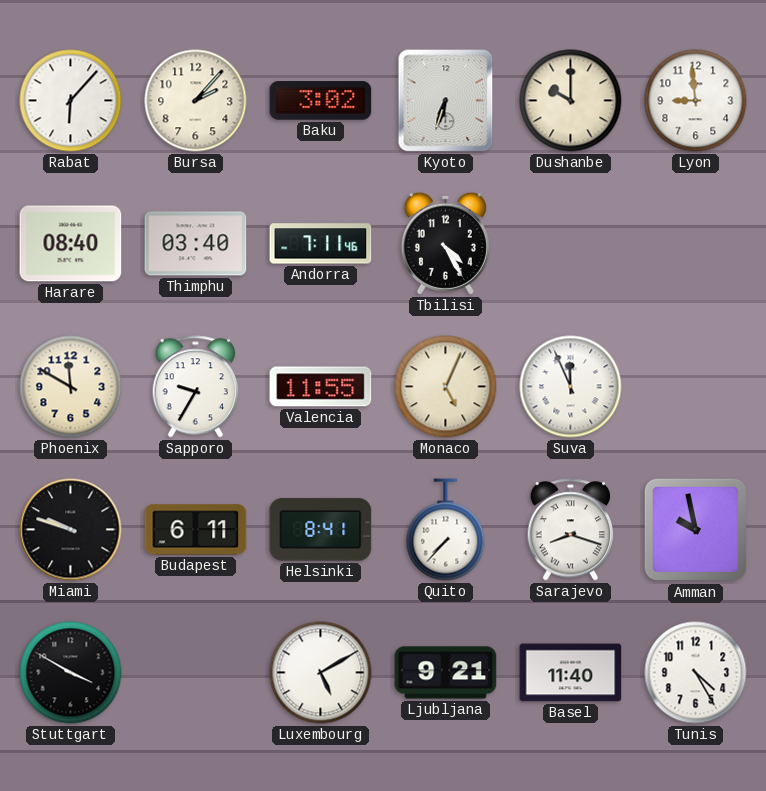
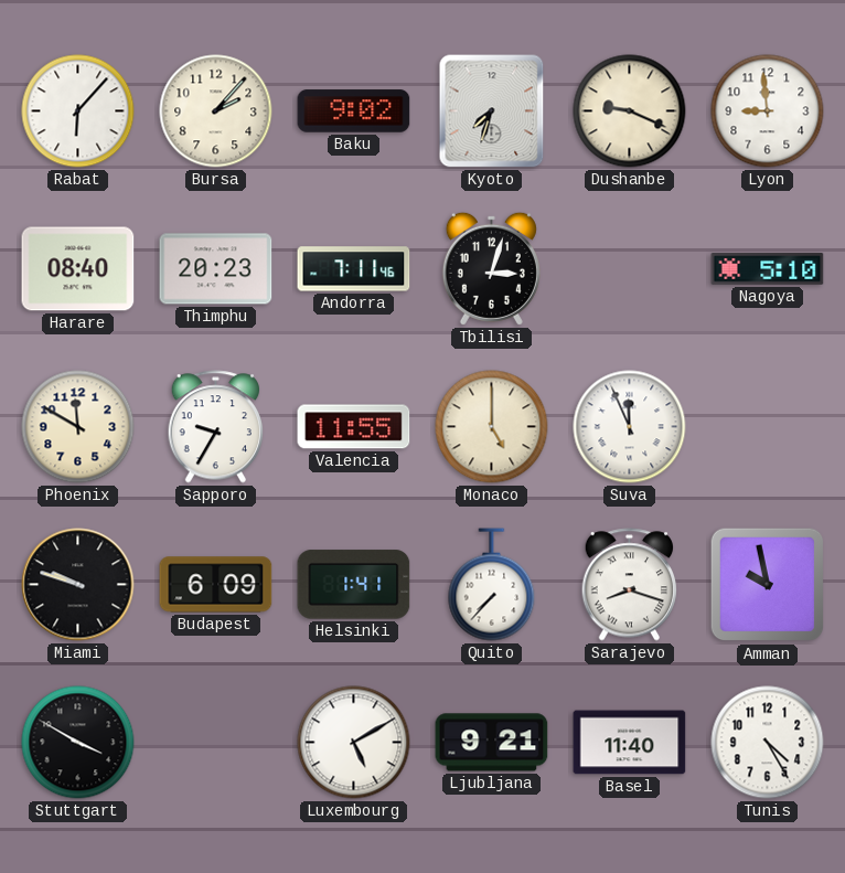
Baku: 3:02 -> 9:02 (354, 111)
Kyoto: 6:33 -> 7:33 (492, 111)
Dushanbe: 10:00 -> 9:19 (630, 111)
Thimphu: 03:40 -> 20:23 (216, 269)
Tbilisi: 4:25 -> 3:03 (491, 268)
Nagoya: none -> 5:10 (768, 269)
Monaco: 5:04 -> 5:00 (492, 427)
Budapest: 6:11 -> 6:09 (216, 585)
Helsinki: 8:41 -> 1:41 (354, 585)
